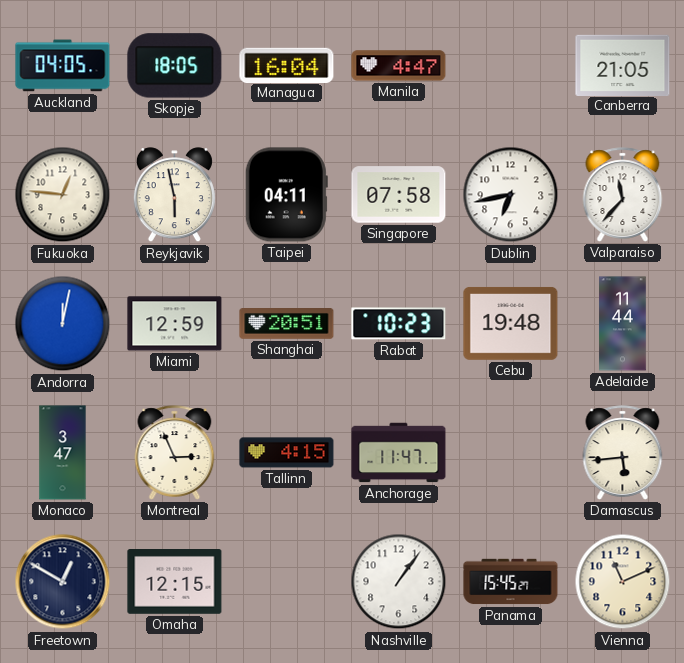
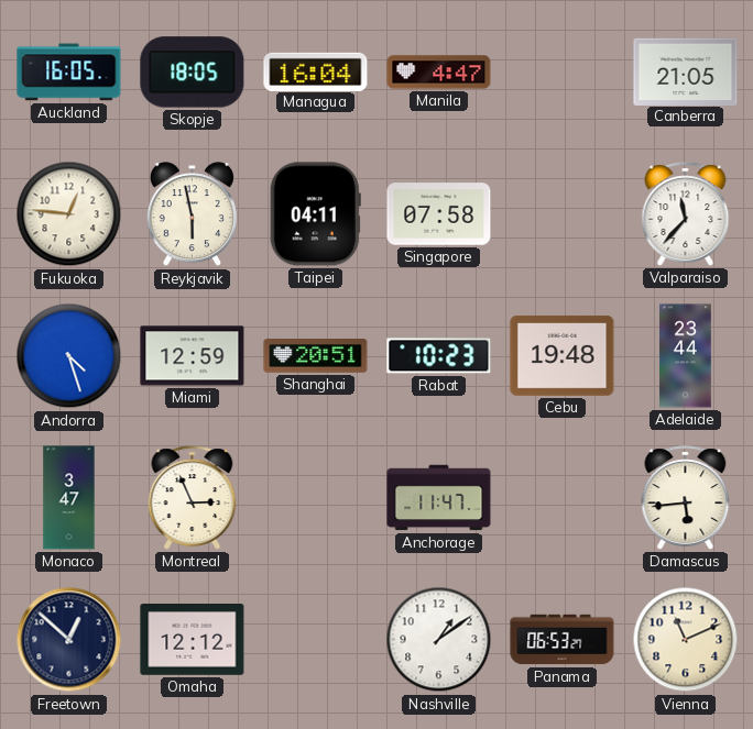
Auckland: 04:05 -> 16:05 (69, 73)
Dublin: 6:43 -> none (511, 195)
Andorra: 12:02 -> 4:27 (69, 356)
Adelaide: 11:44 -> 23:44 (686, 356)
Tallinn: 4:15 -> none (287, 453)
Freetown: 12:50 -> 12:52 (69, 640)
Omaha: 12:15 -> 12:12 (193, 640)
Nashville: 1:06 -> 1:09 (439, 640)
Panama: 15:45 -> 06:53 (563, 640)
